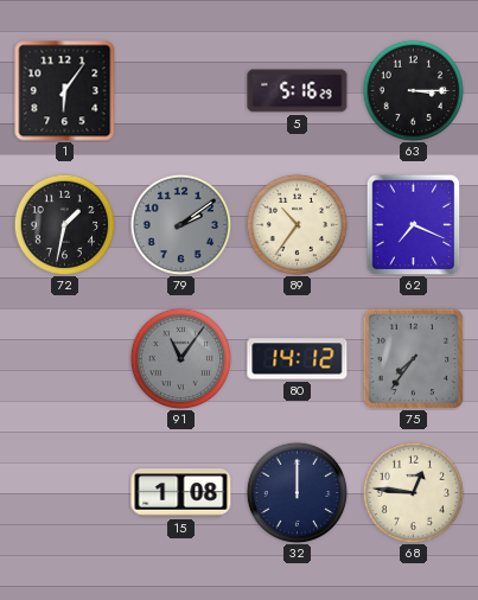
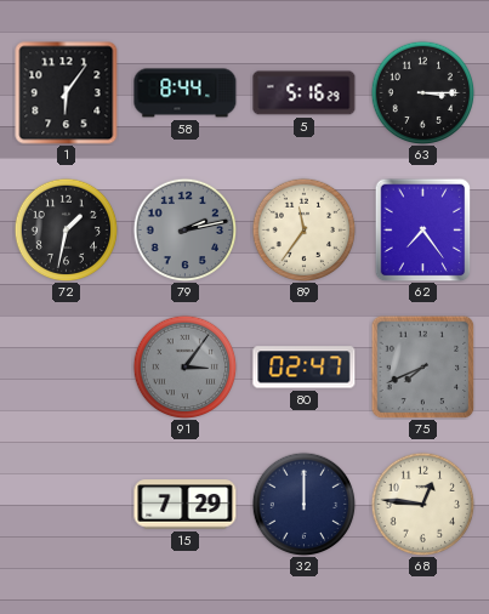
58: none -> 8:44 (186, 93)
79: 2:09 -> 2:13 (184, 229)
89: 10:36 -> 11:36 (303, 229)
62: 7:19 -> 7:24 (423, 229)
91: 11:06 -> 3:06 (184, 366)
80: 14:12 -> 02:47 (305, 368)
75: 7:36 -> 7:41 (422, 366)
15: 1:08 -> 7:29 (186, 505)
